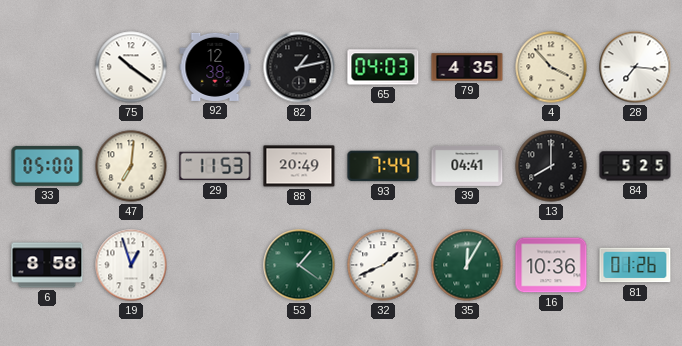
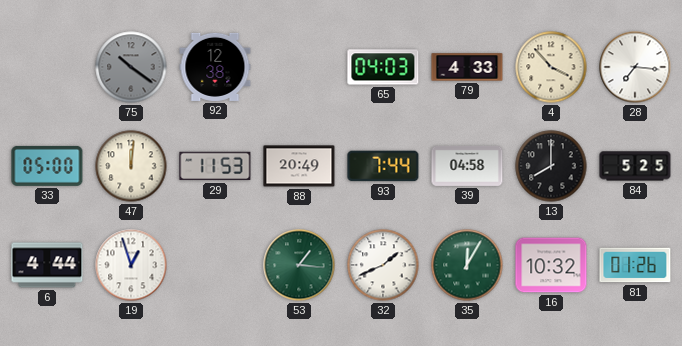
75 dial: white -> grey (131, 67)
82: 1:13 -> none (299, 67)
79: 4:35 -> 4:33 (467, 67)
47: 7:01 -> 12:01 (131, 166)
39: 04:41 -> 04:58 (467, 166)
6: 8:58 -> 4:44 (47, 265)
53: 1:21 -> 1:16 (299, 265)
16: 10:36 -> 10:32 (551, 265)
